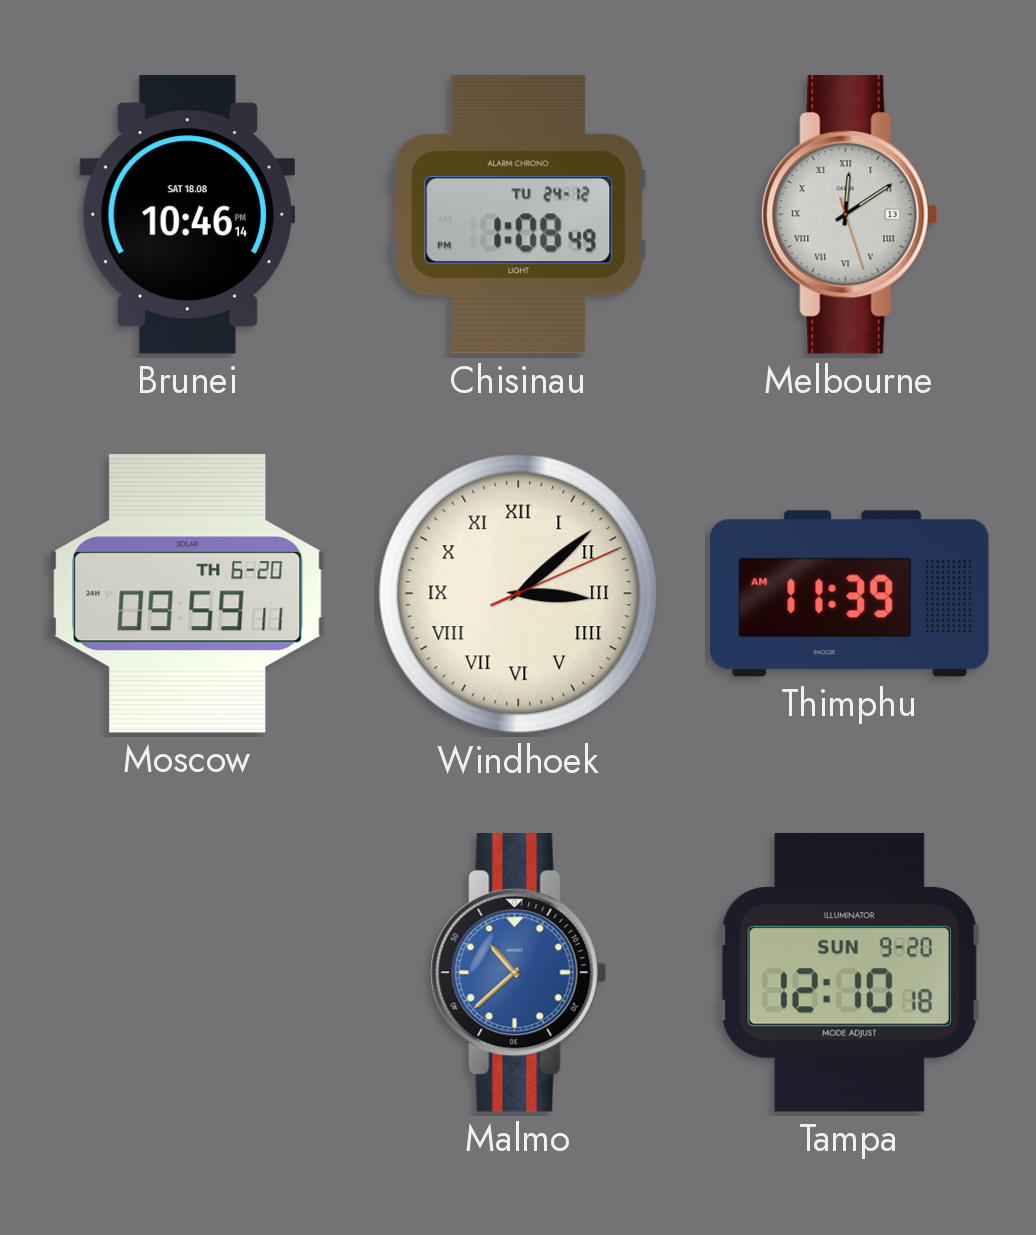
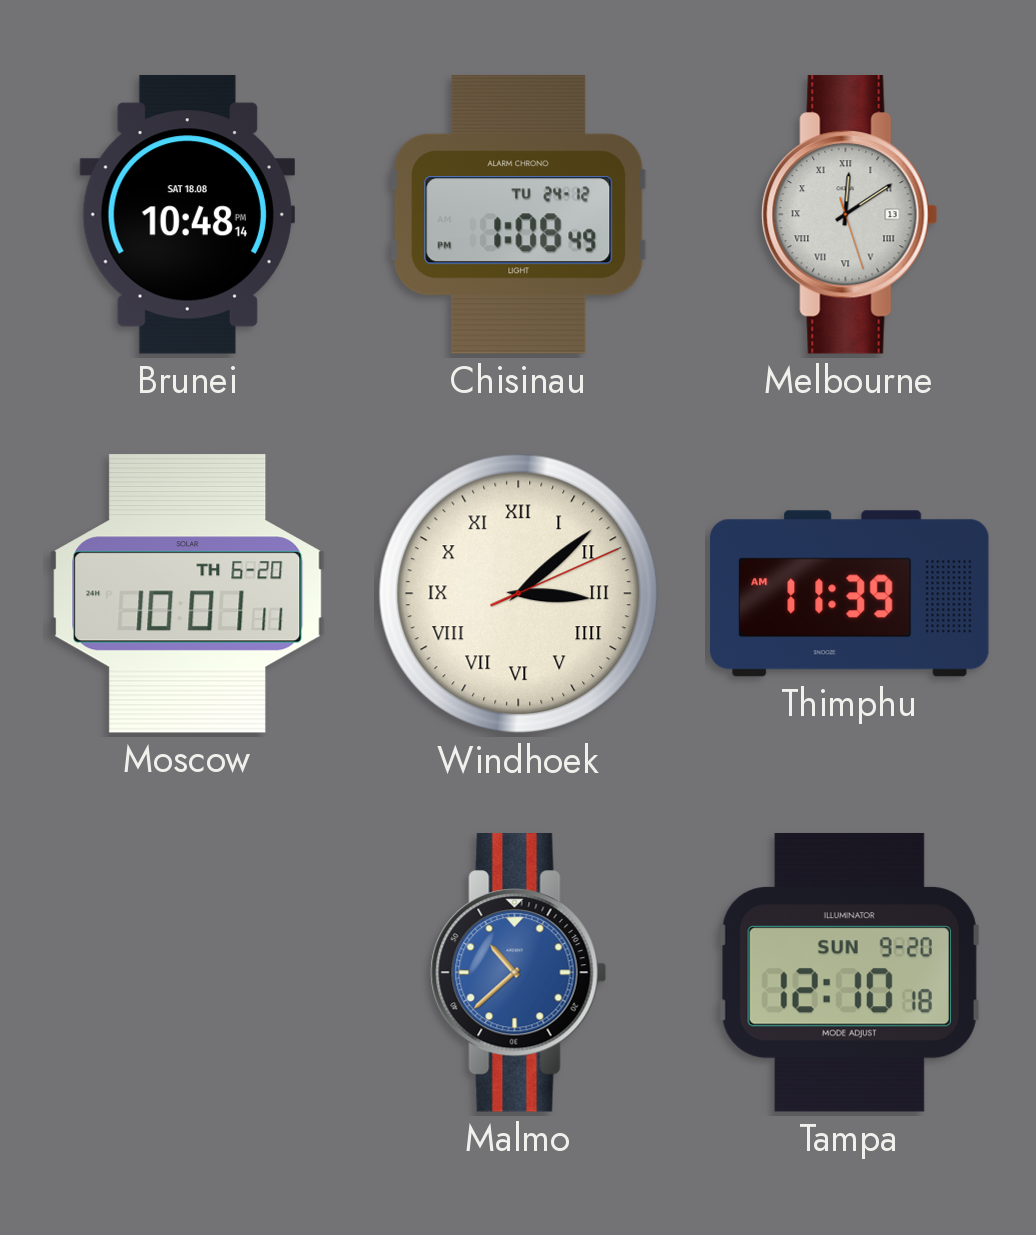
Brunei: 10:46 -> 10:48 (187, 215)
Moscow: 09:59 -> 10:01 (188, 593)
